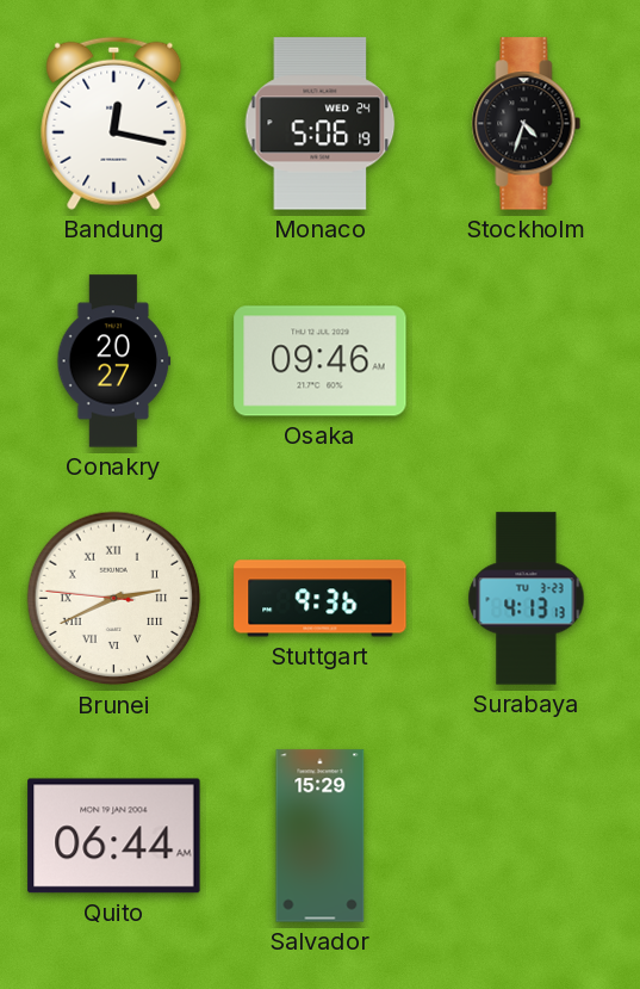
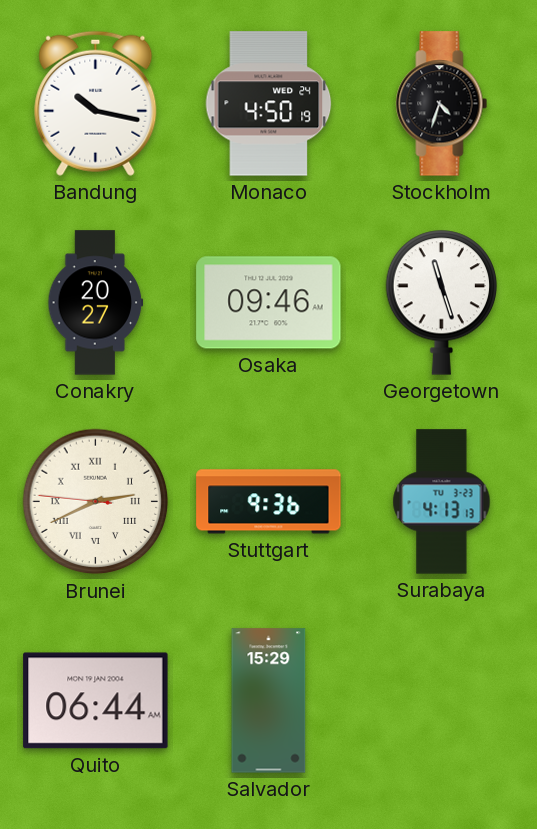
Bandung: 12:17 -> 10:17 (96, 103)
Monaco: 5:06 -> 4:50 (269, 104)
Georgetown: none -> 11:27 (442, 302)
